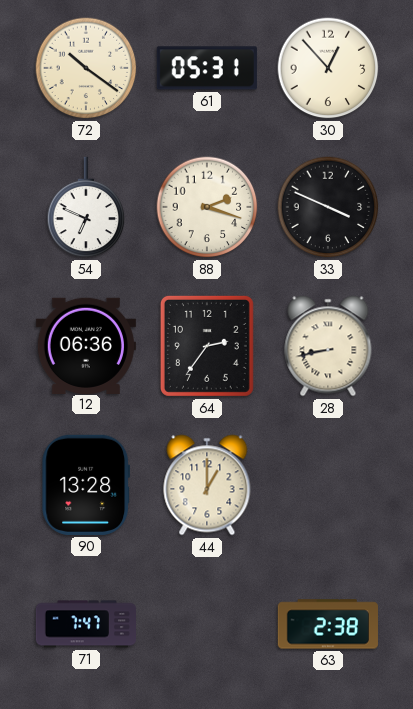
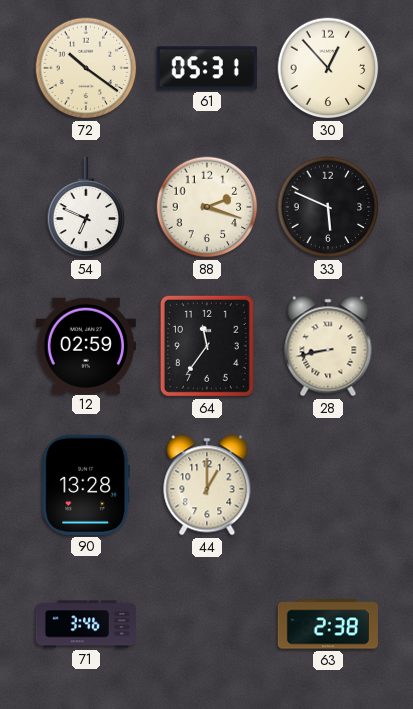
33: 3:49 -> 5:49 (328, 207)
12: 06:36 -> 02:59 (86, 345)
64: 2:36 -> 11:36 (207, 346)
71: 7:47 -> 3:46 (85, 624)
